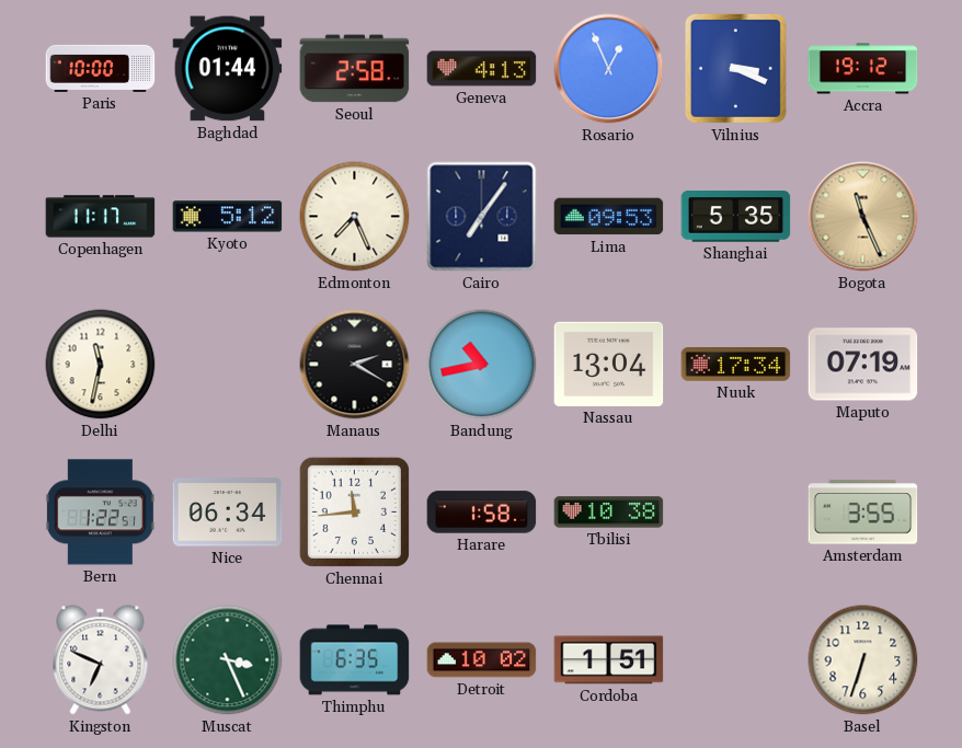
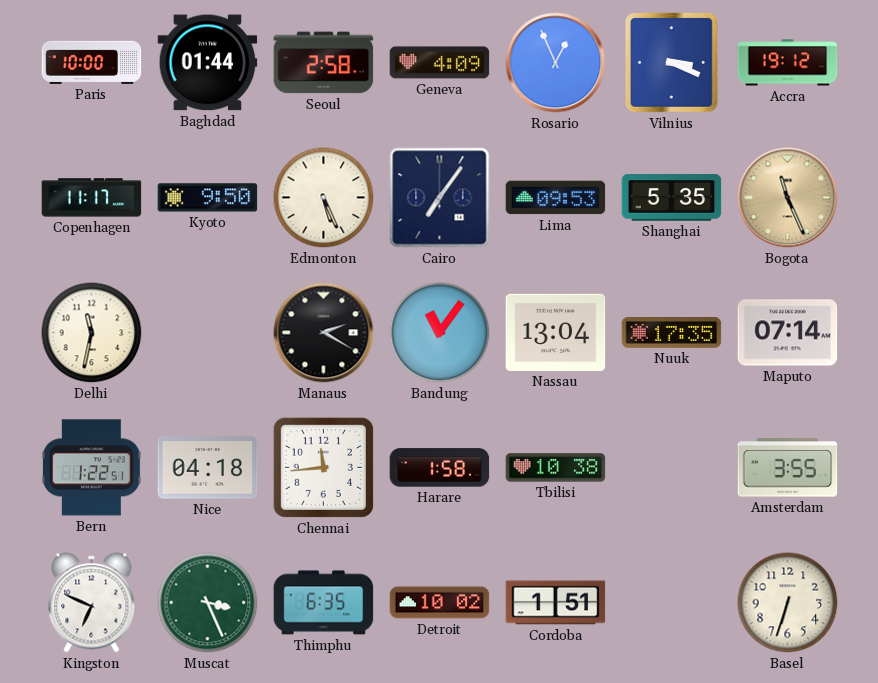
Geneva: 4:13 -> 4:09 (440, 63)
Kyoto: 5:12 -> 9:50 (208, 198)
Edmonton: 7:26 -> 5:26 (324, 198)
Bandung: 10:43 -> 11:06 (440, 333)
Nuuk: 17:34 -> 17:35 (672, 333)
Maputo: 07:19 -> 07:14 (788, 333)
Nice: 06:34 -> 04:18 (208, 468)
